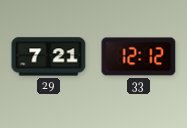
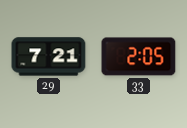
33: 12:12 -> 2:05 (139, 57)
